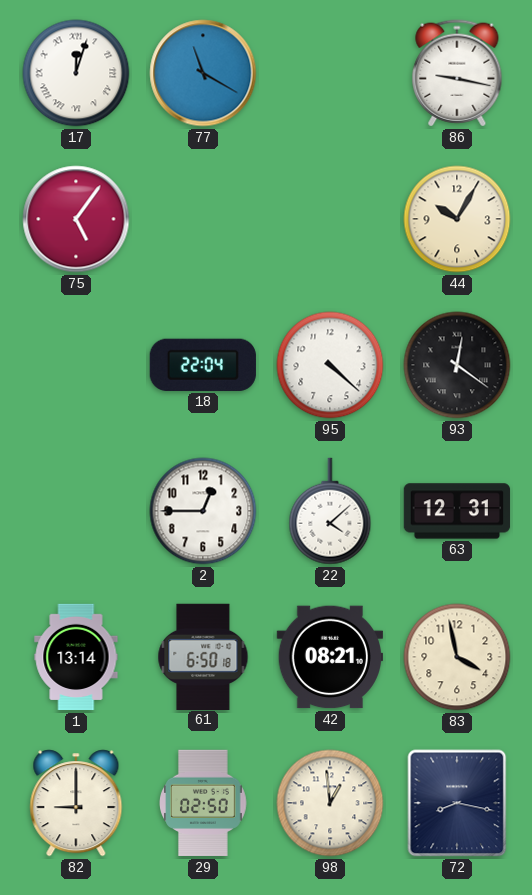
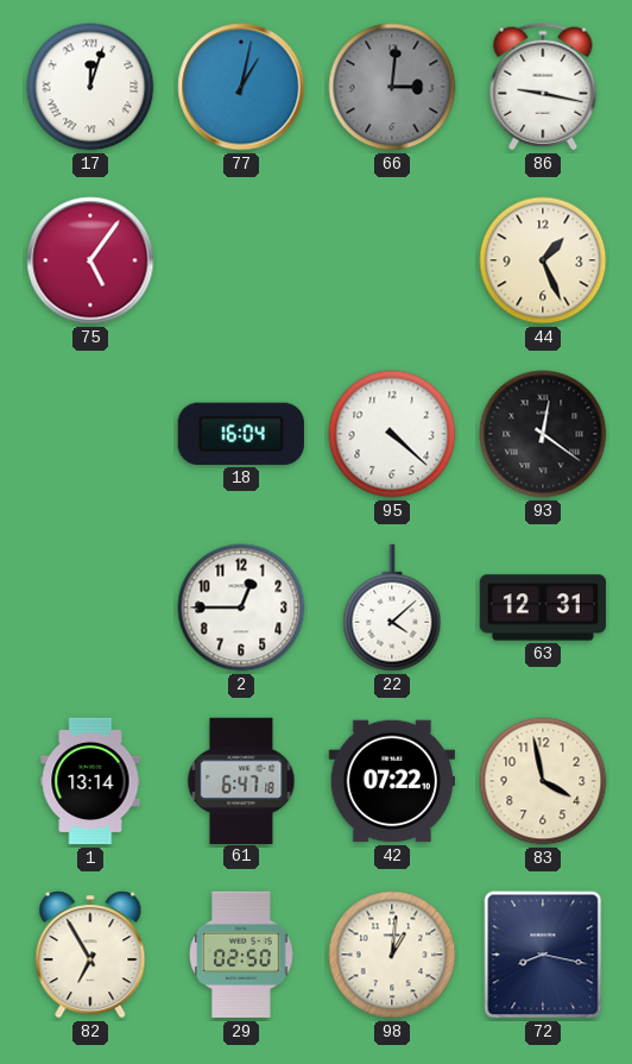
77: 11:20 -> 1:02 (241, 87)
66: none -> 3:01 (392, 87)
44: 10:05 -> 1:26 (543, 260)
18: 22:04 -> 16:04 (241, 434)
61: 6:50 -> 6:47 (241, 780)
42: 08:21 -> 07:22 (391, 781)
82: 9:00 -> 6:55 (90, 955)
98: 12:59 -> 1:01 (392, 955)
